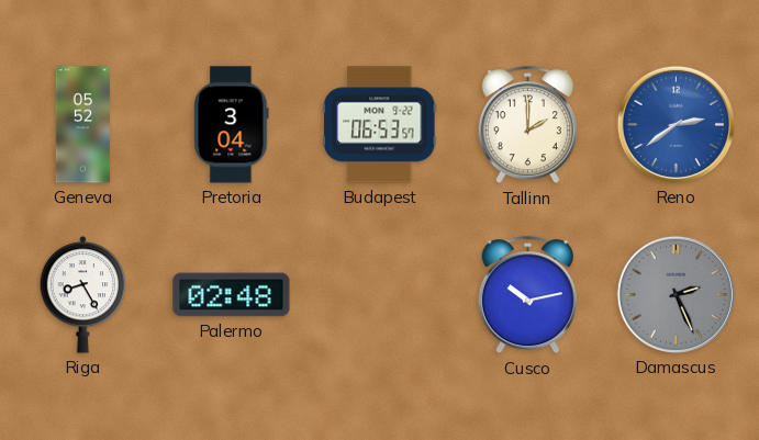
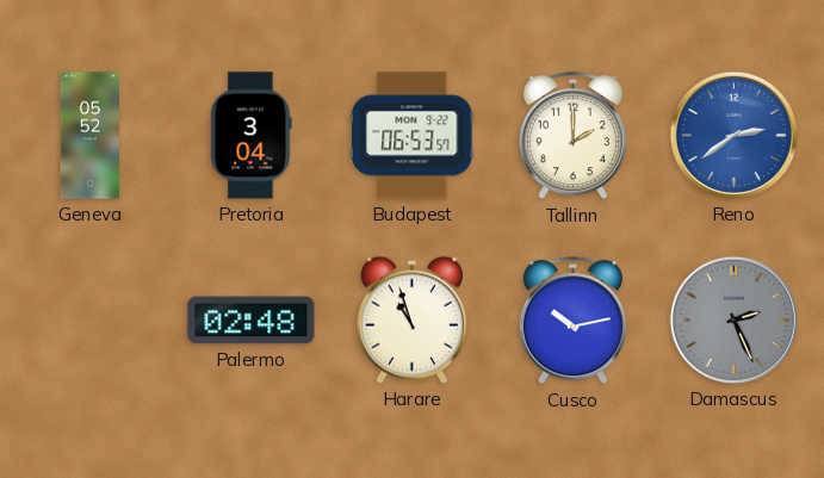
Riga: 8:25 -> none (83, 295)
Harare: none -> 10:57 (411, 319)
